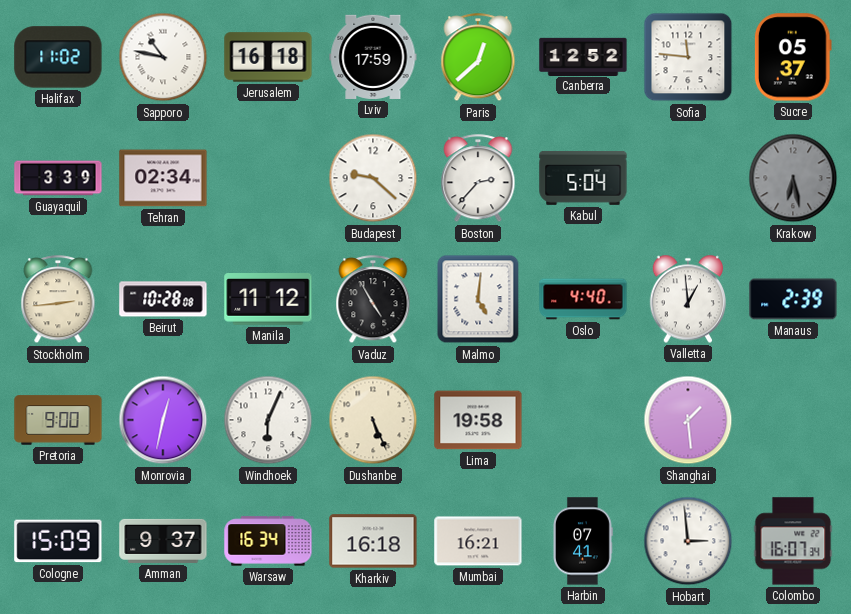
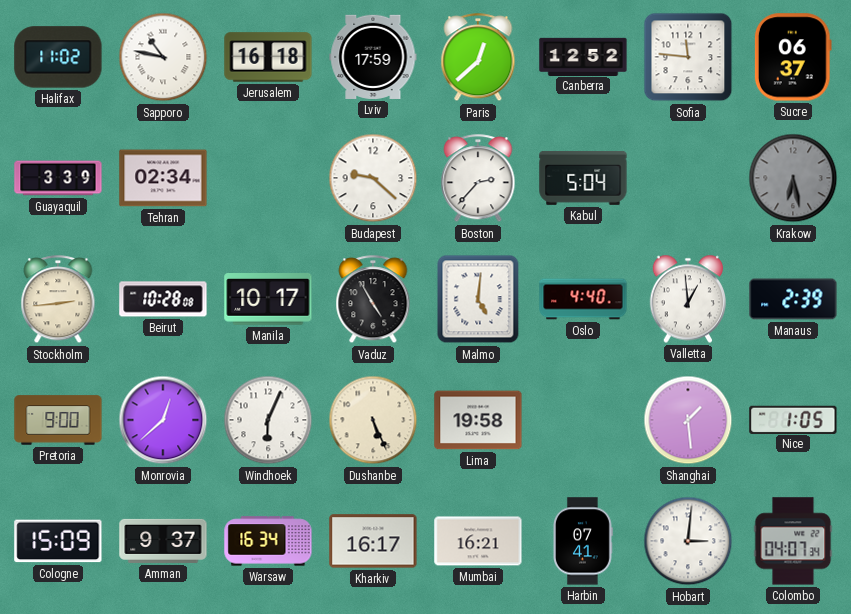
Sucre: 05:37 -> 06:37 (793, 57)
Manila: 11:12 -> 10:17 (268, 300)
Monrovia: 12:32 -> 12:38 (163, 420)
Nice: none -> 1:05 (793, 419)
Kharkiv: 16:18 -> 16:17 (373, 541)
Hobart: 2:59 -> 3:01 (688, 541)
Colombo: 16:07 -> 04:07 (793, 541)
